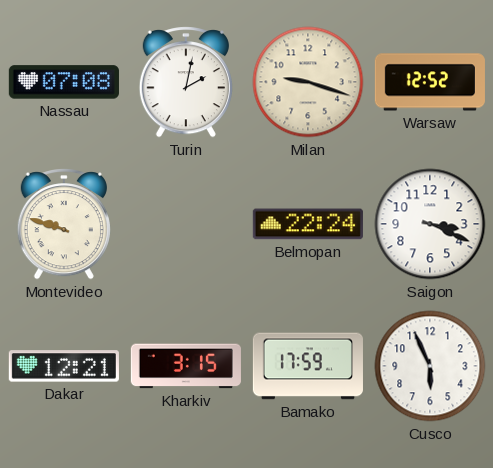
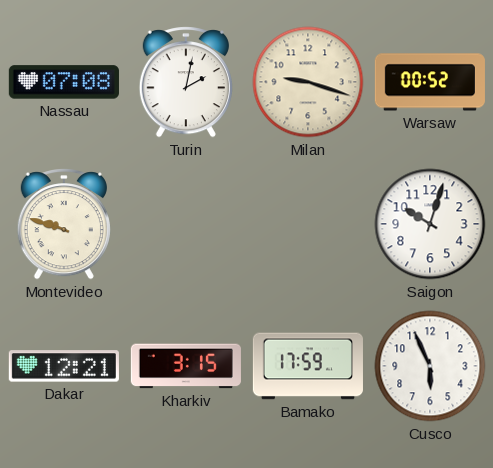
Warsaw: 12:52 -> 00:52 (430, 82)
Belmopan: 22:24 -> none (308, 224)
Saigon: 3:19 -> 10:03 (430, 224)
